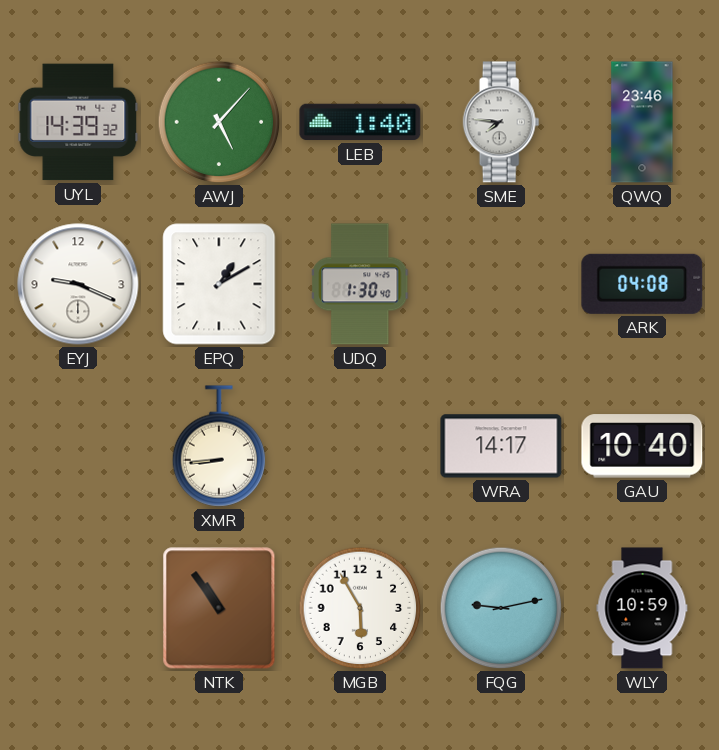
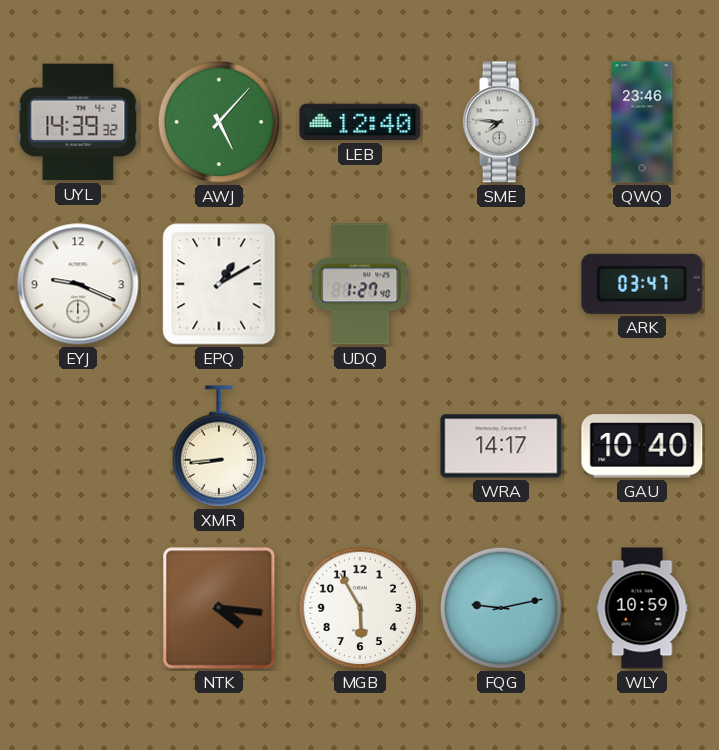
LEB: 1:40 -> 12:40 (360, 122)
UDQ: 1:30 -> 1:27 (361, 284)
ARK: 04:08 -> 03:47 (642, 284)
NTK: 10:54 -> 4:16 (219, 608)
